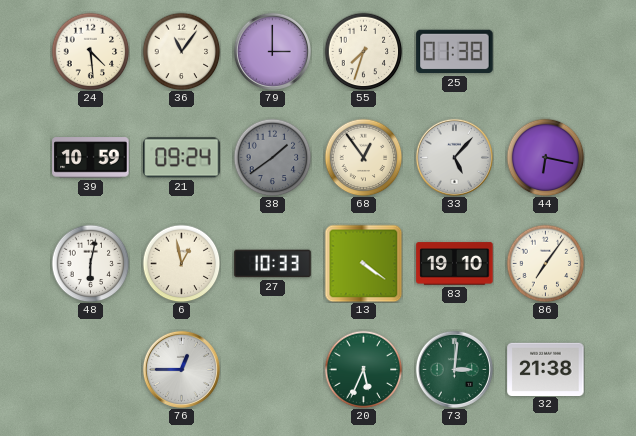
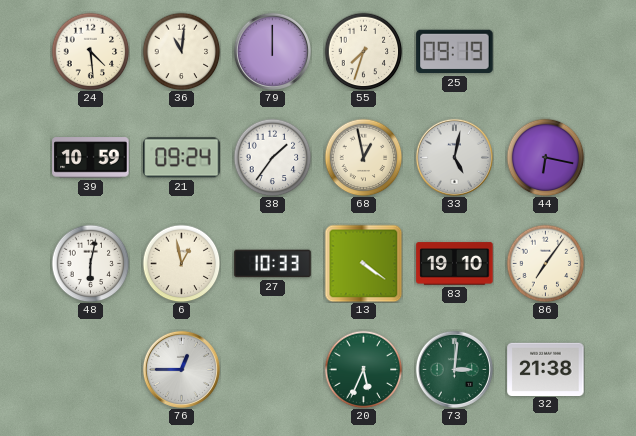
36: 11:06 -> 11:01 (181, 51)
79: 3:00 -> 12:00 (272, 51)
25: 01:38 -> 09:19 (455, 52)
38: 1:39 -> 1:36 (272, 157)
38 dial: grey -> white (272, 157)
68: 12:54 -> 12:58 (363, 157)
33: 5:07 -> 5:02 (454, 157)
